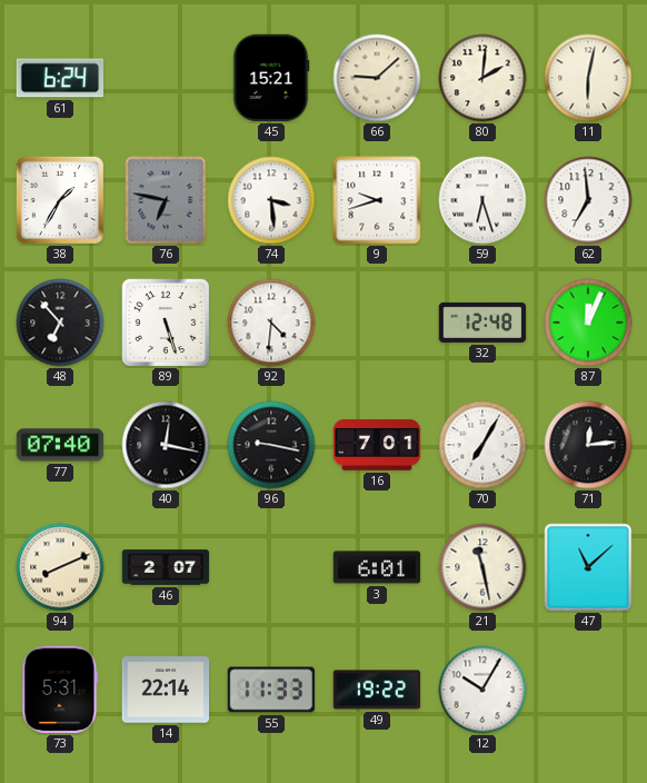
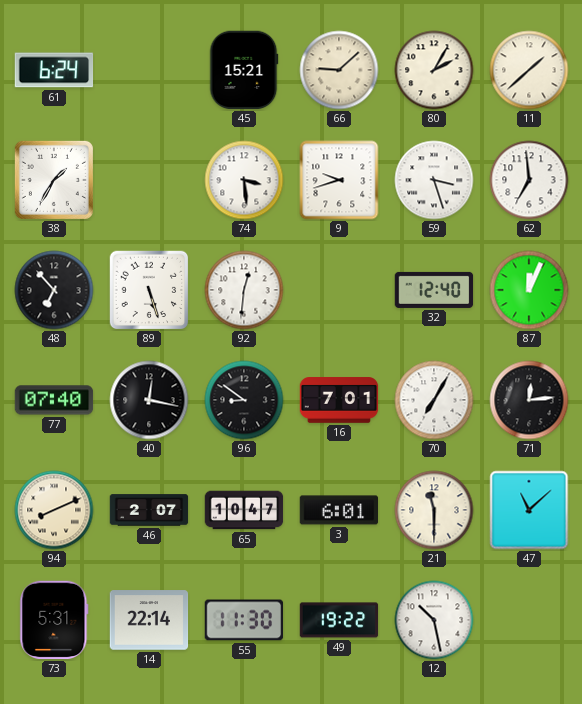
80: 2:01 -> 2:05 (434, 70)
11: 6:02 -> 1:38 (529, 70)
76: 6:47 -> none (166, 200)
59: 6:27 -> 3:27 (434, 180)
92: 4:31 -> 12:31 (244, 290)
32: 12:48 -> 12:40 (434, 290)
96: 9:17 -> 8:51 (244, 400)
65: none -> 10:47 (244, 510)
21: 11:28 -> 11:30 (434, 510)
55: 11:33 -> 11:30 (244, 620)
12: 10:05 -> 10:28 (434, 620)
